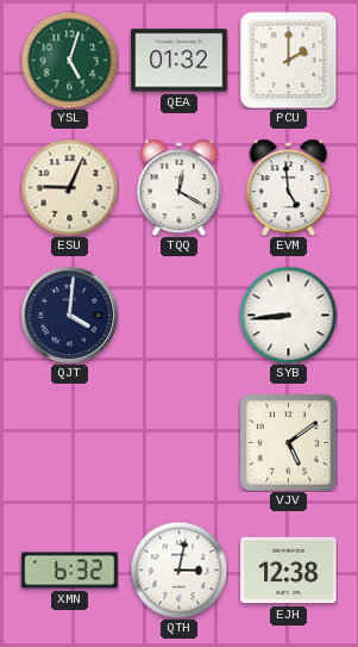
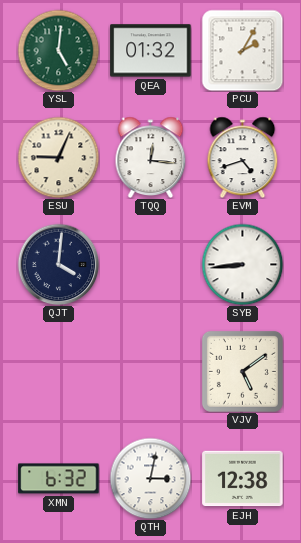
YSL: 5:03 -> 5:01 (58, 50)
PCU: 2:00 -> 2:05 (242, 50)
TQQ: 12:20 -> 12:16 (151, 157)
EVM: 4:59 -> 4:42 (243, 157)
